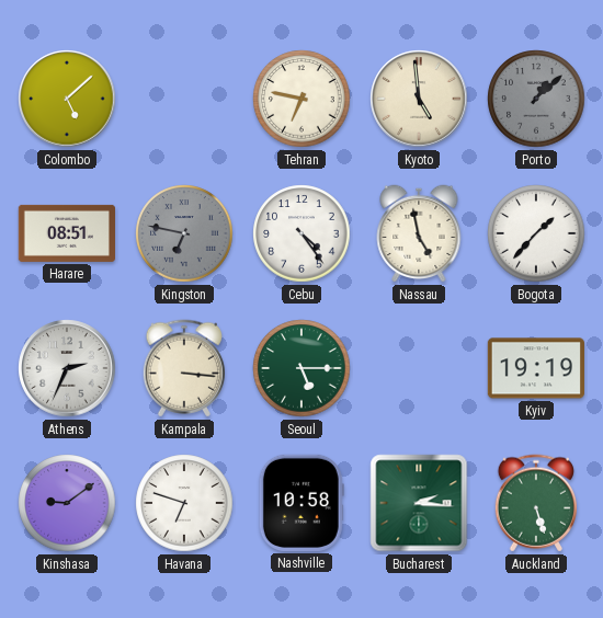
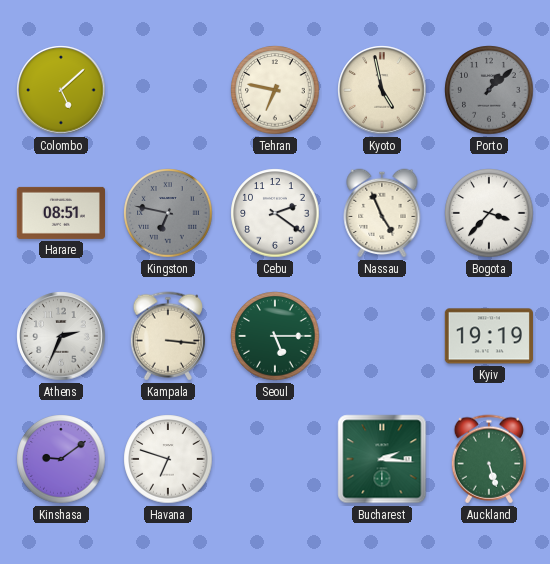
Kyoto: 4:59 -> 4:58 (382, 90)
Cebu: 4:24 -> 2:21 (275, 213)
Nassau: 4:58 -> 4:56 (382, 213)
Bogota: 1:37 -> 3:37 (489, 213)
Nashville: 10:58 -> none (301, 503)
